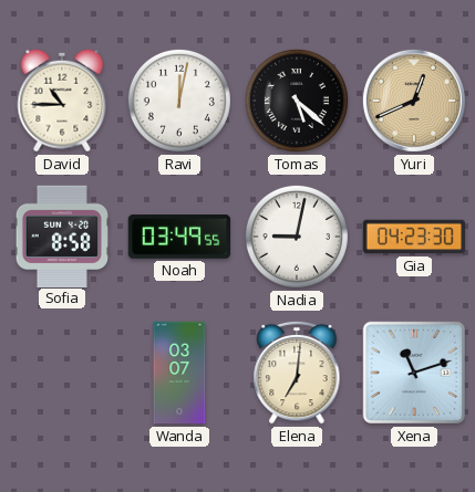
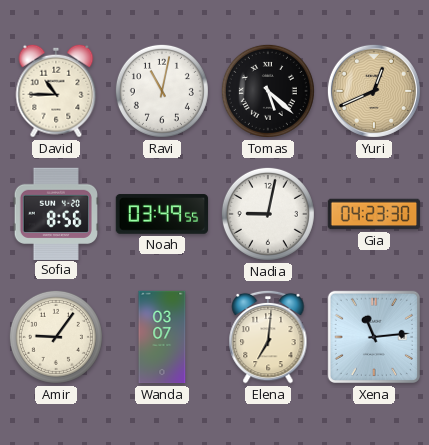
Ravi: 12:02 -> 11:02 (162, 91)
Sofia: 8:58 -> 8:56 (56, 213)
Amir: none -> 9:06 (56, 337)
Xena: 11:12 -> 11:14 (374, 337)
